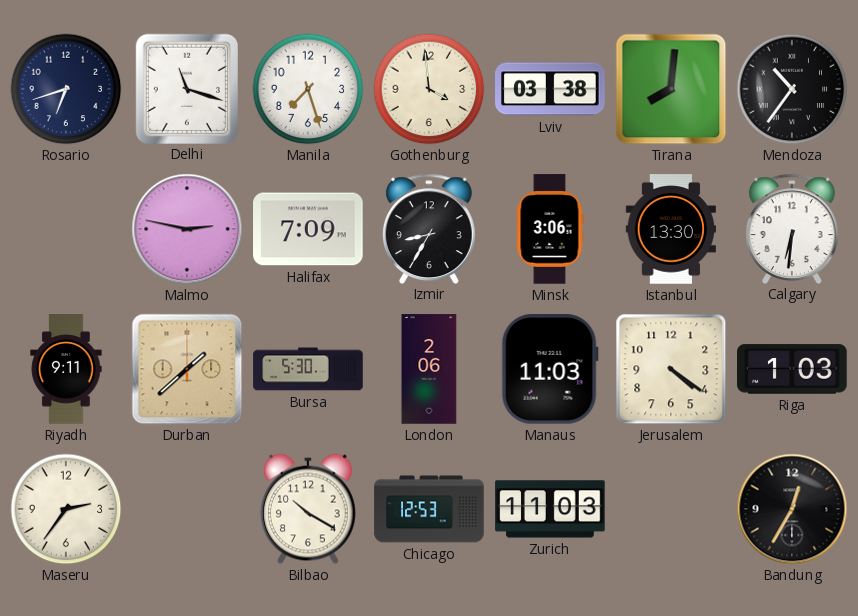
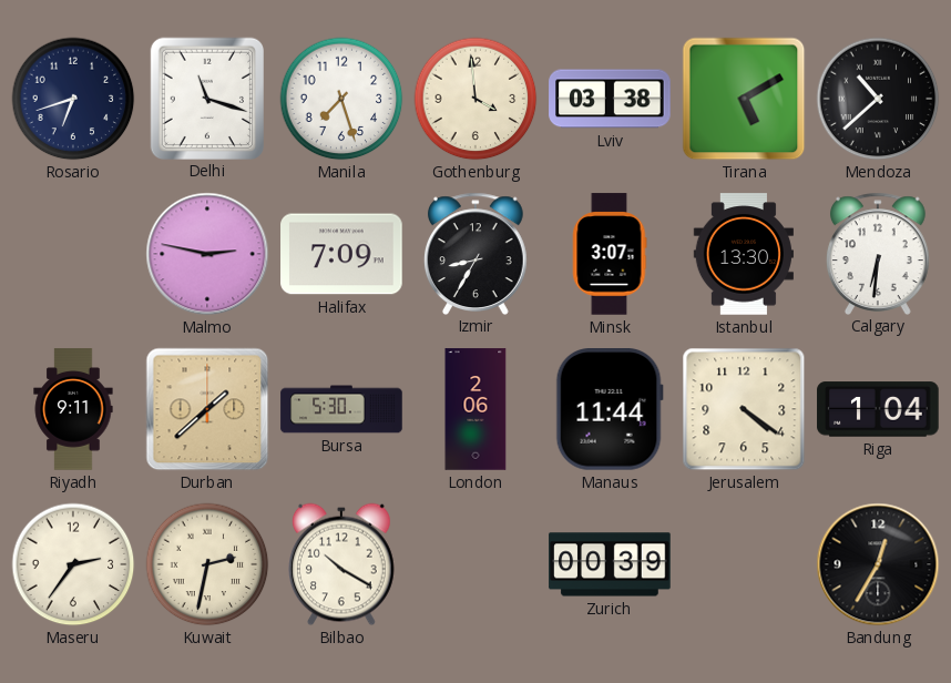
Tirana: 8:01 -> 5:10 (744, 99)
Mendoza: 10:36 -> 10:38 (878, 99)
Minsk: 3:06 -> 3:07 (610, 254)
Manaus: 11:03 -> 11:44 (610, 410)
Riga: 1:03 -> 1:04 (878, 409)
Kuwait: none -> 2:32 (207, 564)
Chicago: 12:53 -> none (429, 509)
Zurich: 11:03 -> 00:39 (610, 564)
